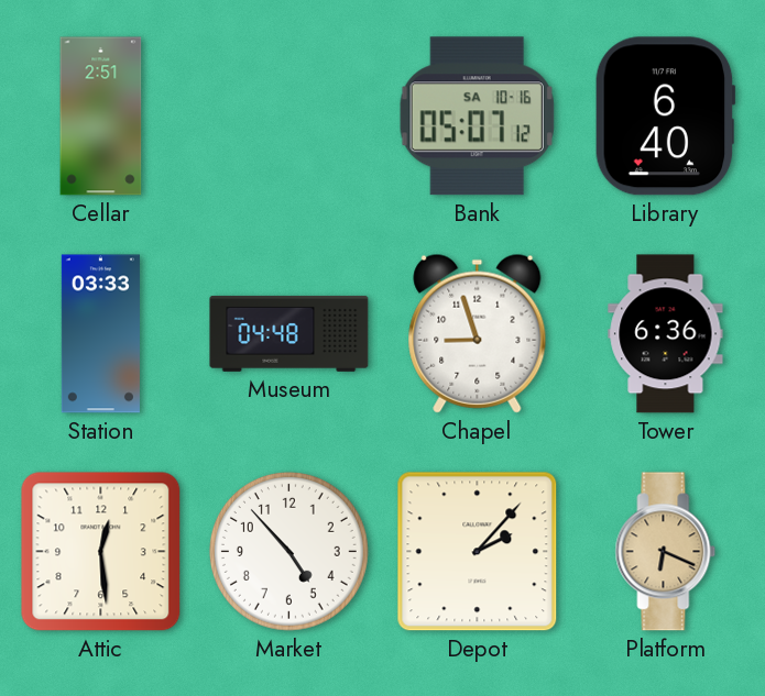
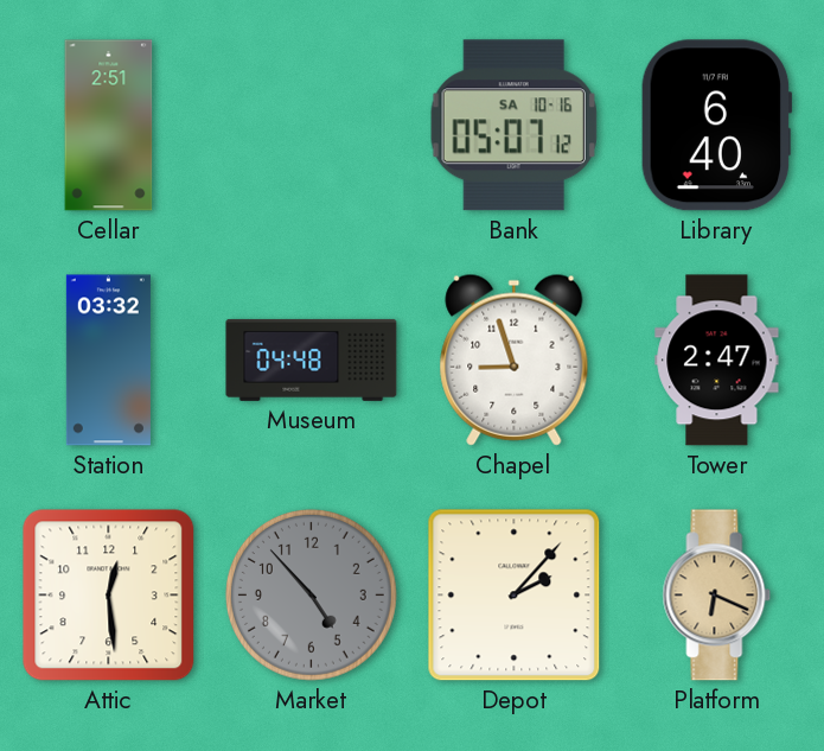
Station: 03:33 -> 03:32 (108, 361)
Tower: 6:36 -> 2:47 (717, 361)
Market dial: white -> grey (311, 594)
